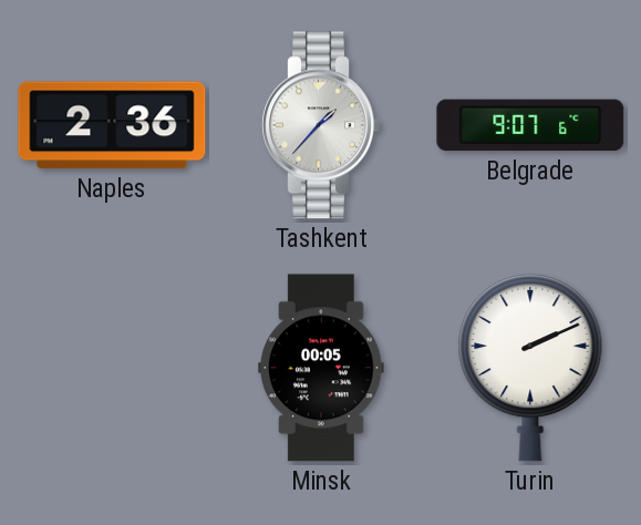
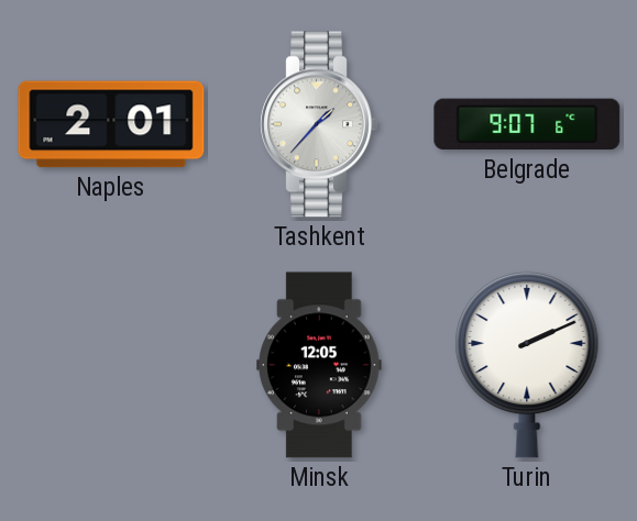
Naples: 2:36 -> 2:01 (111, 124)
Minsk: 00:05 -> 12:05 (319, 365)
